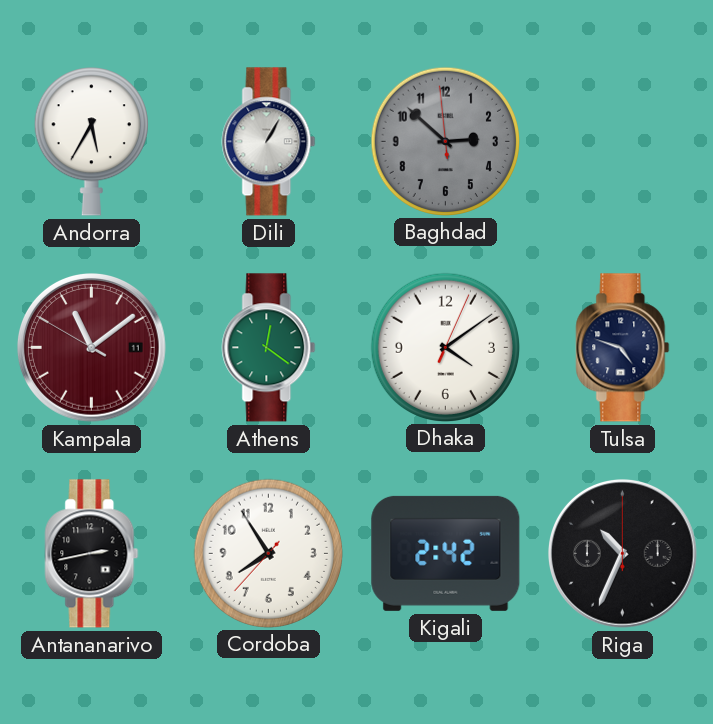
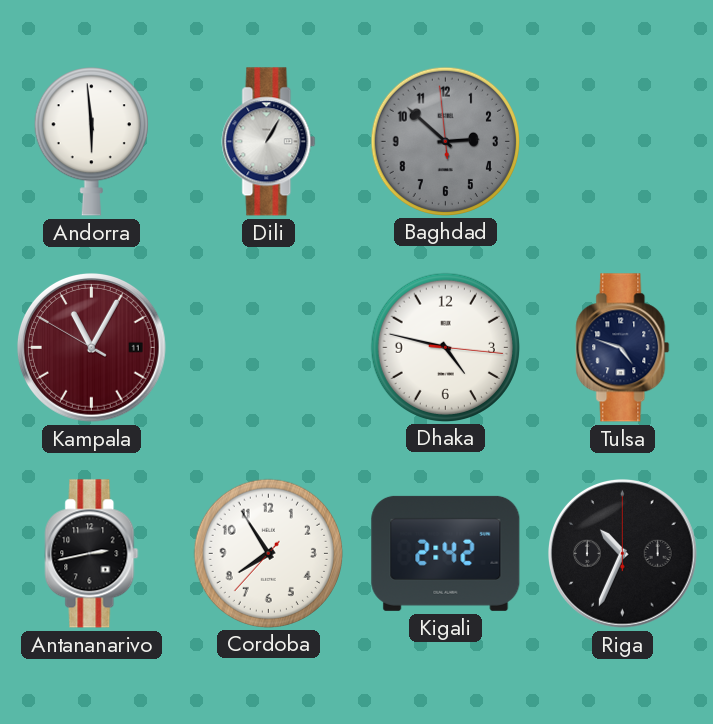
Andorra: 5:35 -> 5:59 (91, 142)
Kampala: 11:08 -> 11:04 (92, 348)
Athens: 12:21 -> none (269, 348)
Dhaka: 4:09 -> 4:47 (445, 347)
